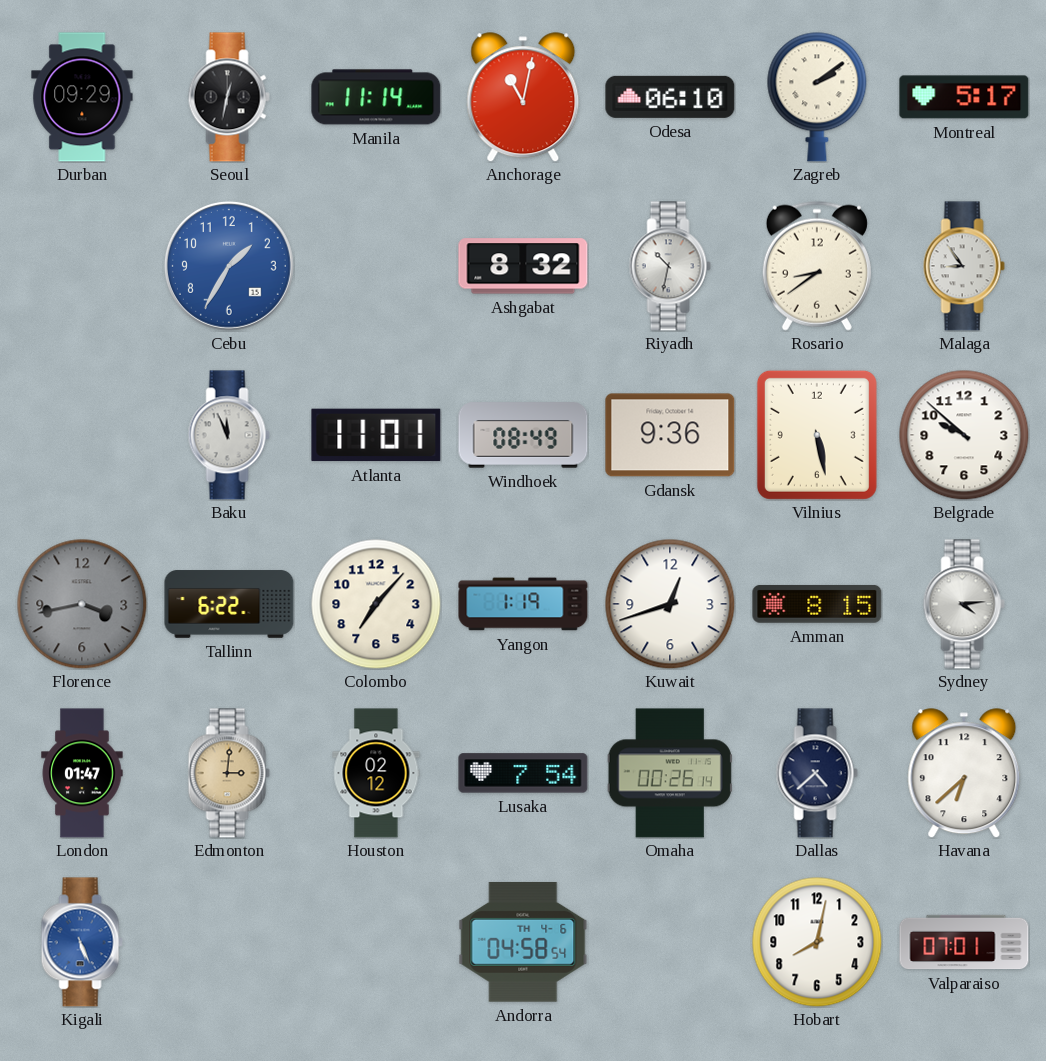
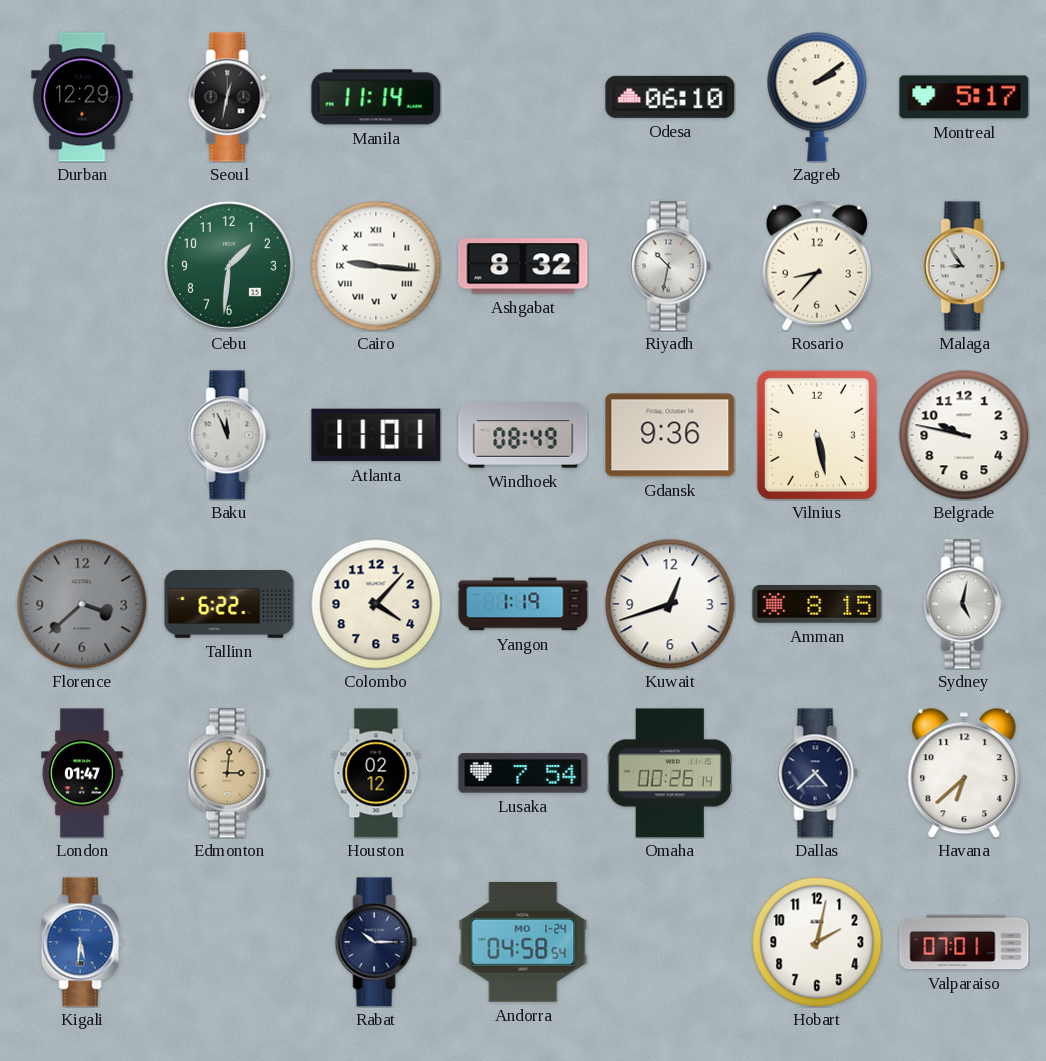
Durban: 09:29 -> 12:29 (82, 97)
Anchorage: 11:02 -> none (523, 97)
Cebu: 1:35 -> 1:31 (229, 266)
Cebu dial: blue -> green (229, 266)
Cairo: none -> 9:16 (376, 266)
Rosario: 8:39 -> 8:37 (817, 266)
Belgrade: 9:52 -> 9:47 (964, 435)
Florence: 3:43 -> 3:38 (82, 604)
Colombo: 7:07 -> 4:07 (376, 604)
Sydney: 4:14 -> 5:02 (964, 604)
Kigali: 5:26 -> 5:31 (82, 942)
Rabat: none -> 10:15 (376, 942)
Andorra date: TH 4-6 -> MO 1-24 (523, 942)
Hobart: 8:02 -> 2:02 (817, 942)
